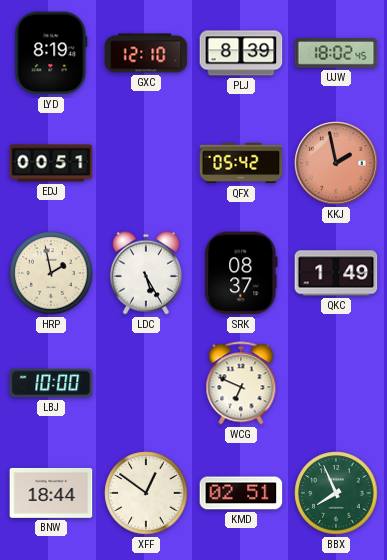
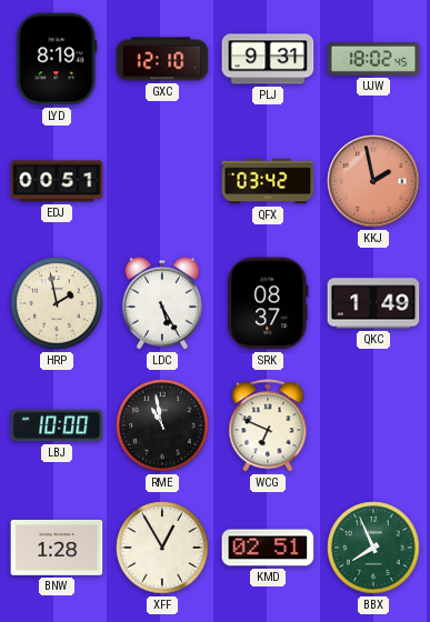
PLJ: 8:39 -> 9:31 (268, 59)
QFX: 05:42 -> 03:42 (268, 181)
RME: none -> 10:58 (162, 425)
BNW: 18:44 -> 1:28 (57, 548)
XFF: 12:51 -> 12:55 (162, 548)
